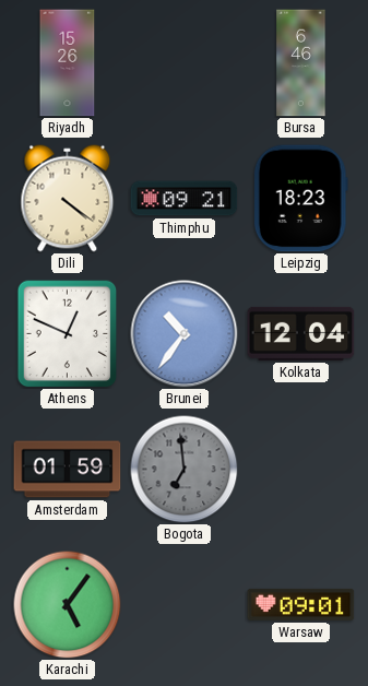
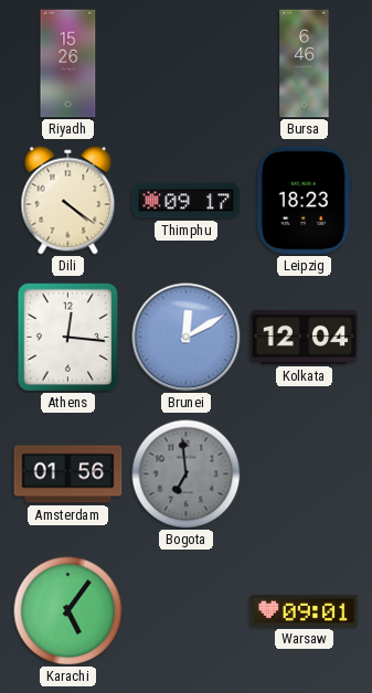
Thimphu: 09:21 -> 09:17 (187, 201)
Athens: 12:49 -> 12:16 (68, 337)
Brunei: 10:36 -> 12:10 (187, 338)
Amsterdam: 01:59 -> 01:56 (68, 475)
